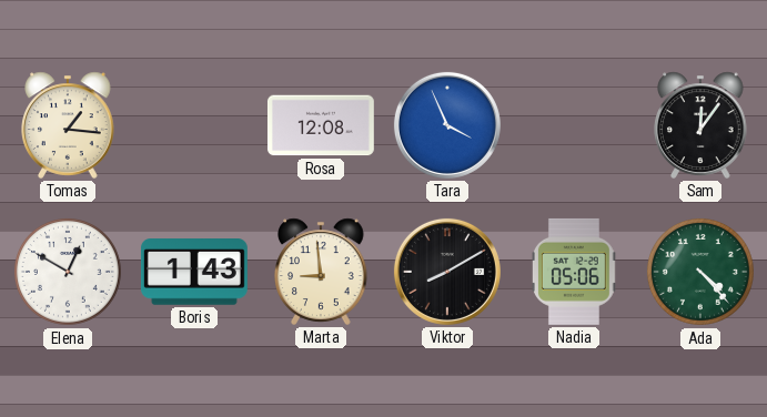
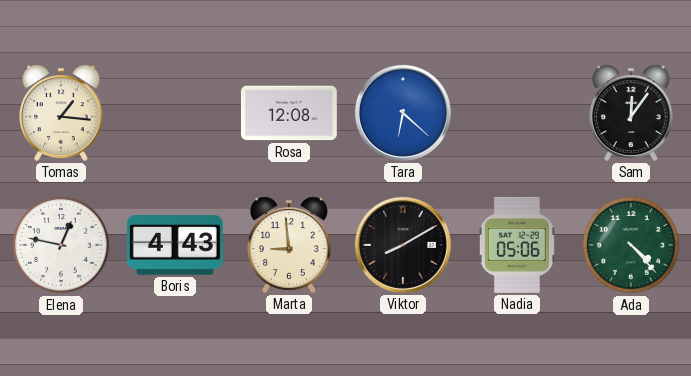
Tara: 3:56 -> 6:22 (403, 113)
Elena: 12:50 -> 12:47 (61, 245)
Boris: 1:43 -> 4:43 (175, 245)
